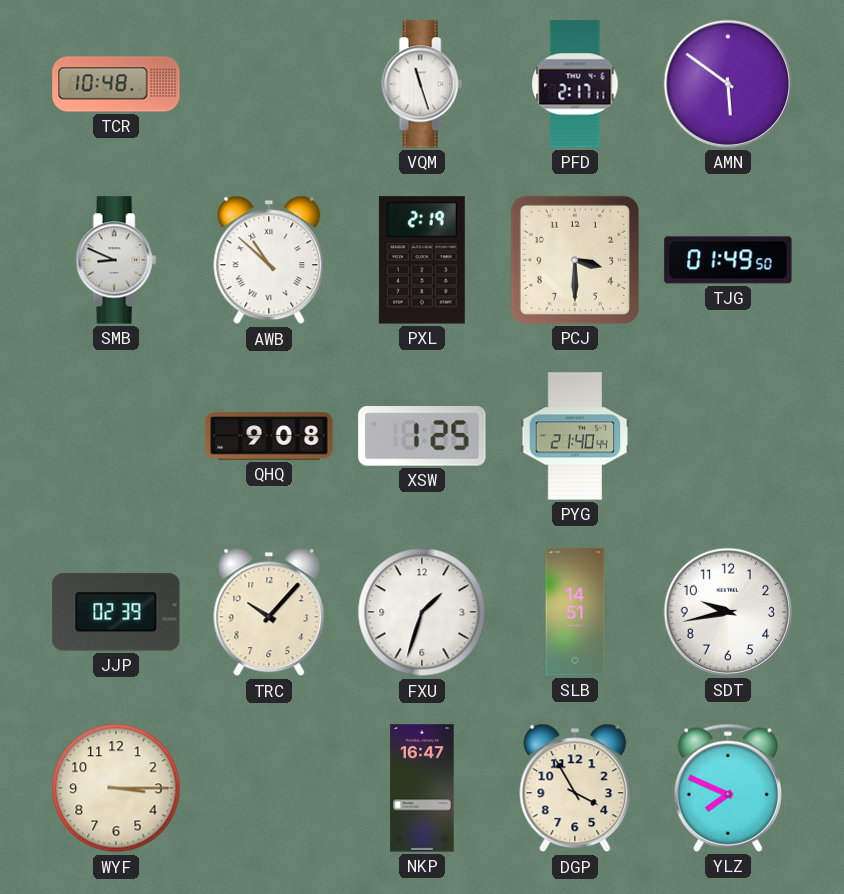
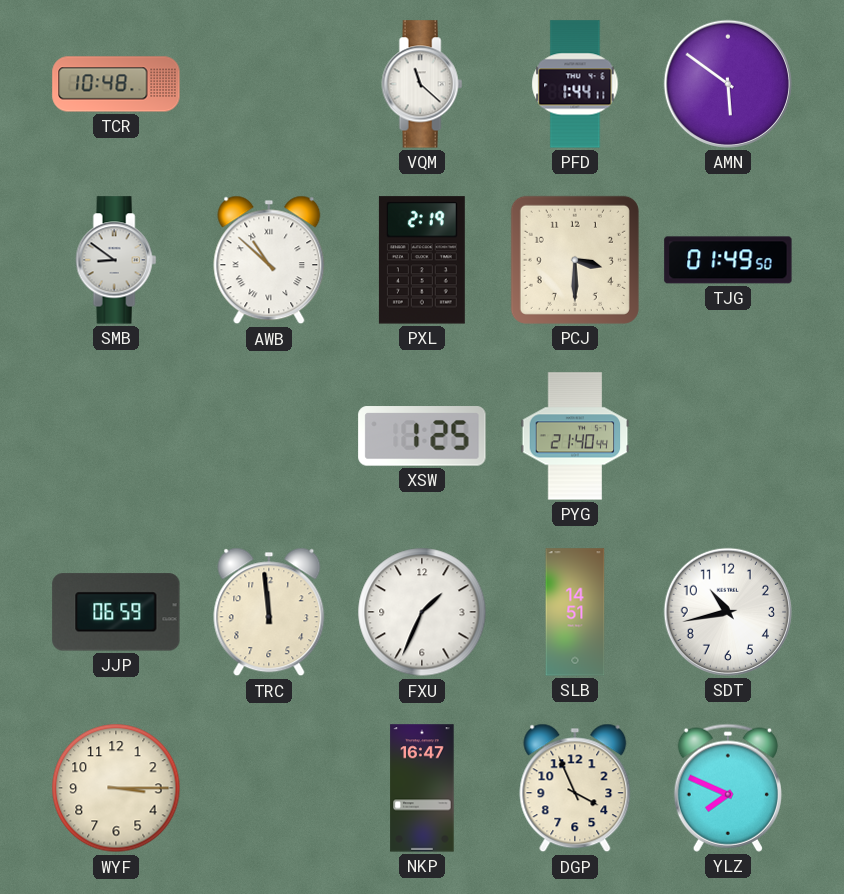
VQM: 11:27 -> 11:22 (422, 84)
PFD: 2:17 -> 1:44 (575, 84)
SMB: 8:49 -> 8:51 (116, 260)
QHQ: 9:08 -> none (269, 436)
JJP: 02:39 -> 06:59 (116, 612)
TRC: 10:07 -> 11:59 (269, 612)
FXU: 1:33 -> 1:34 (422, 612)
SDT: 9:43 -> 10:43 (728, 612)
DGP: 3:55 -> 3:56 (575, 788)
